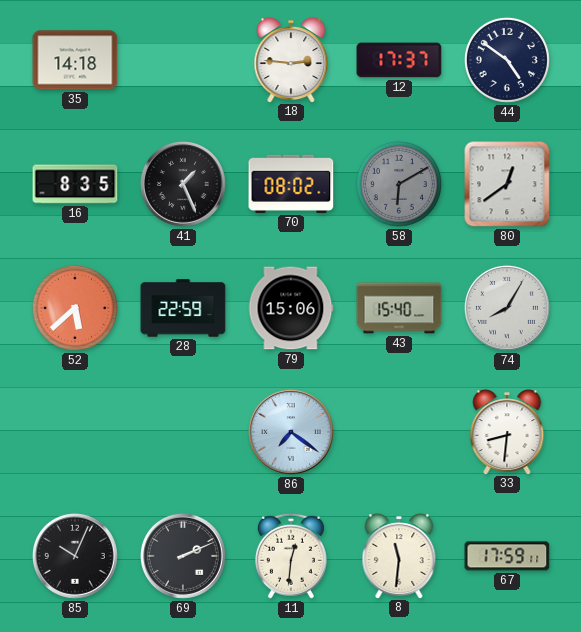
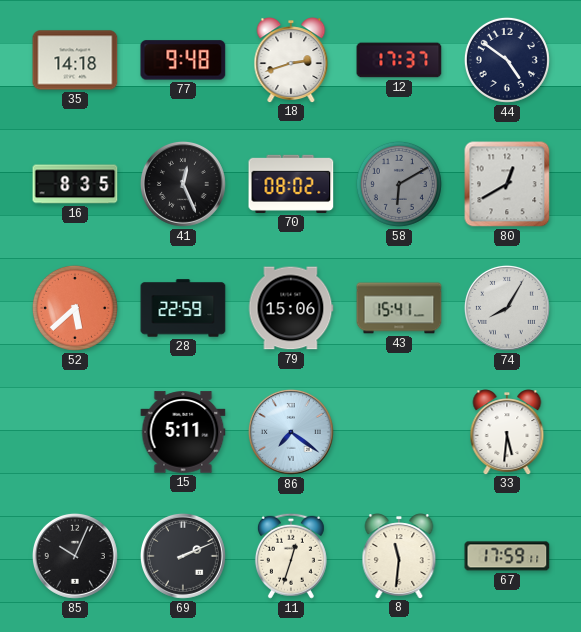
77: none -> 9:48 (183, 60)
18: 2:46 -> 2:42 (291, 60)
41: 1:26 -> 12:26 (183, 184)
80: 12:39 -> 12:40 (507, 184)
43: 15:40 -> 15:41 (399, 308)
15: none -> 5:11 (183, 432)
33: 8:31 -> 5:31 (507, 432)
11: 12:31 -> 12:33 (291, 556)
